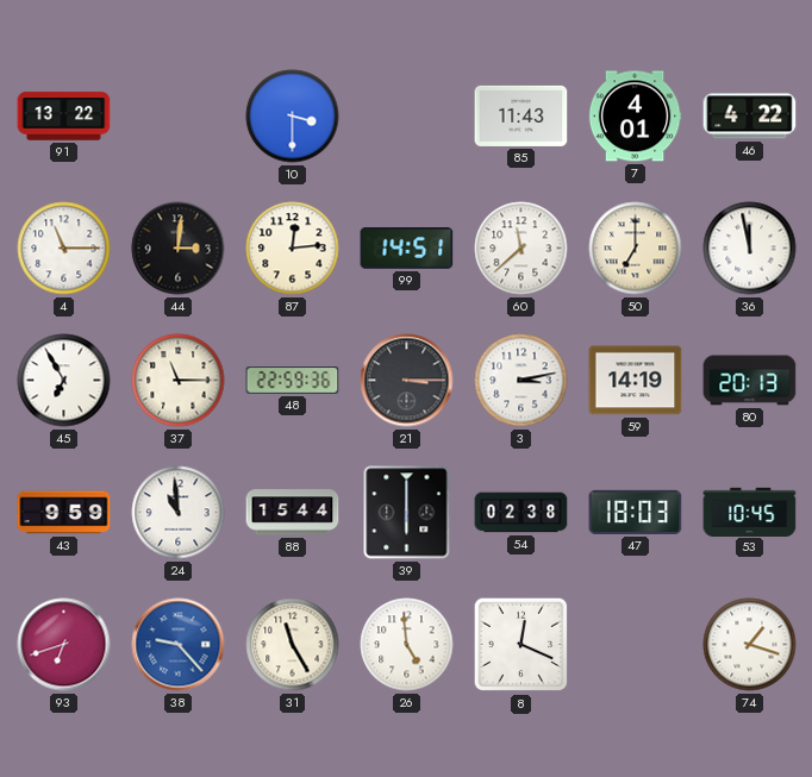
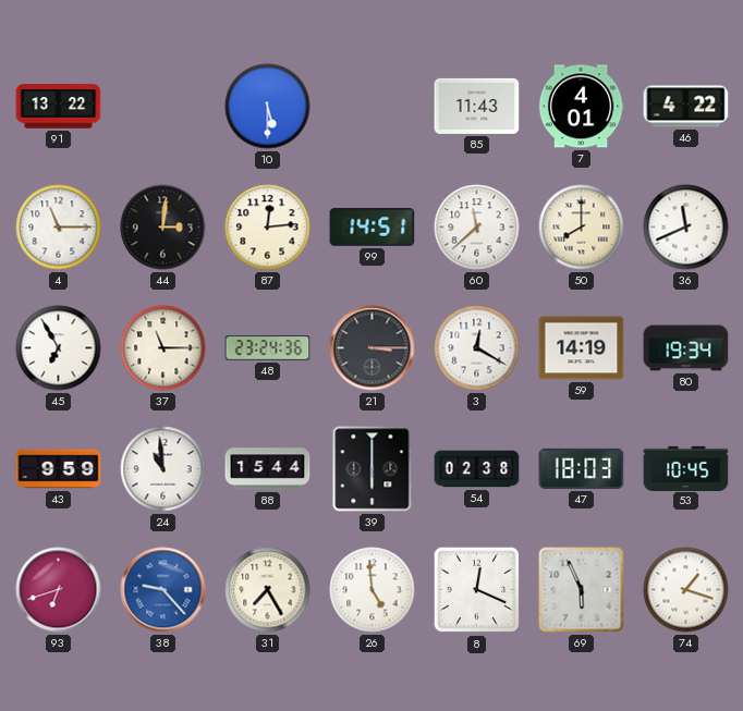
10: 3:30 -> 5:30 (268, 107)
50: 7:00 -> 8:00 (582, 228)
36: 11:58 -> 11:41 (686, 228)
48: 22:59 -> 23:24 (268, 348)
3: 3:13 -> 12:20 (477, 348)
80: 20:13 -> 19:34 (686, 348)
31: 11:25 -> 7:25 (268, 590)
69: none -> 5:56 (582, 590)
